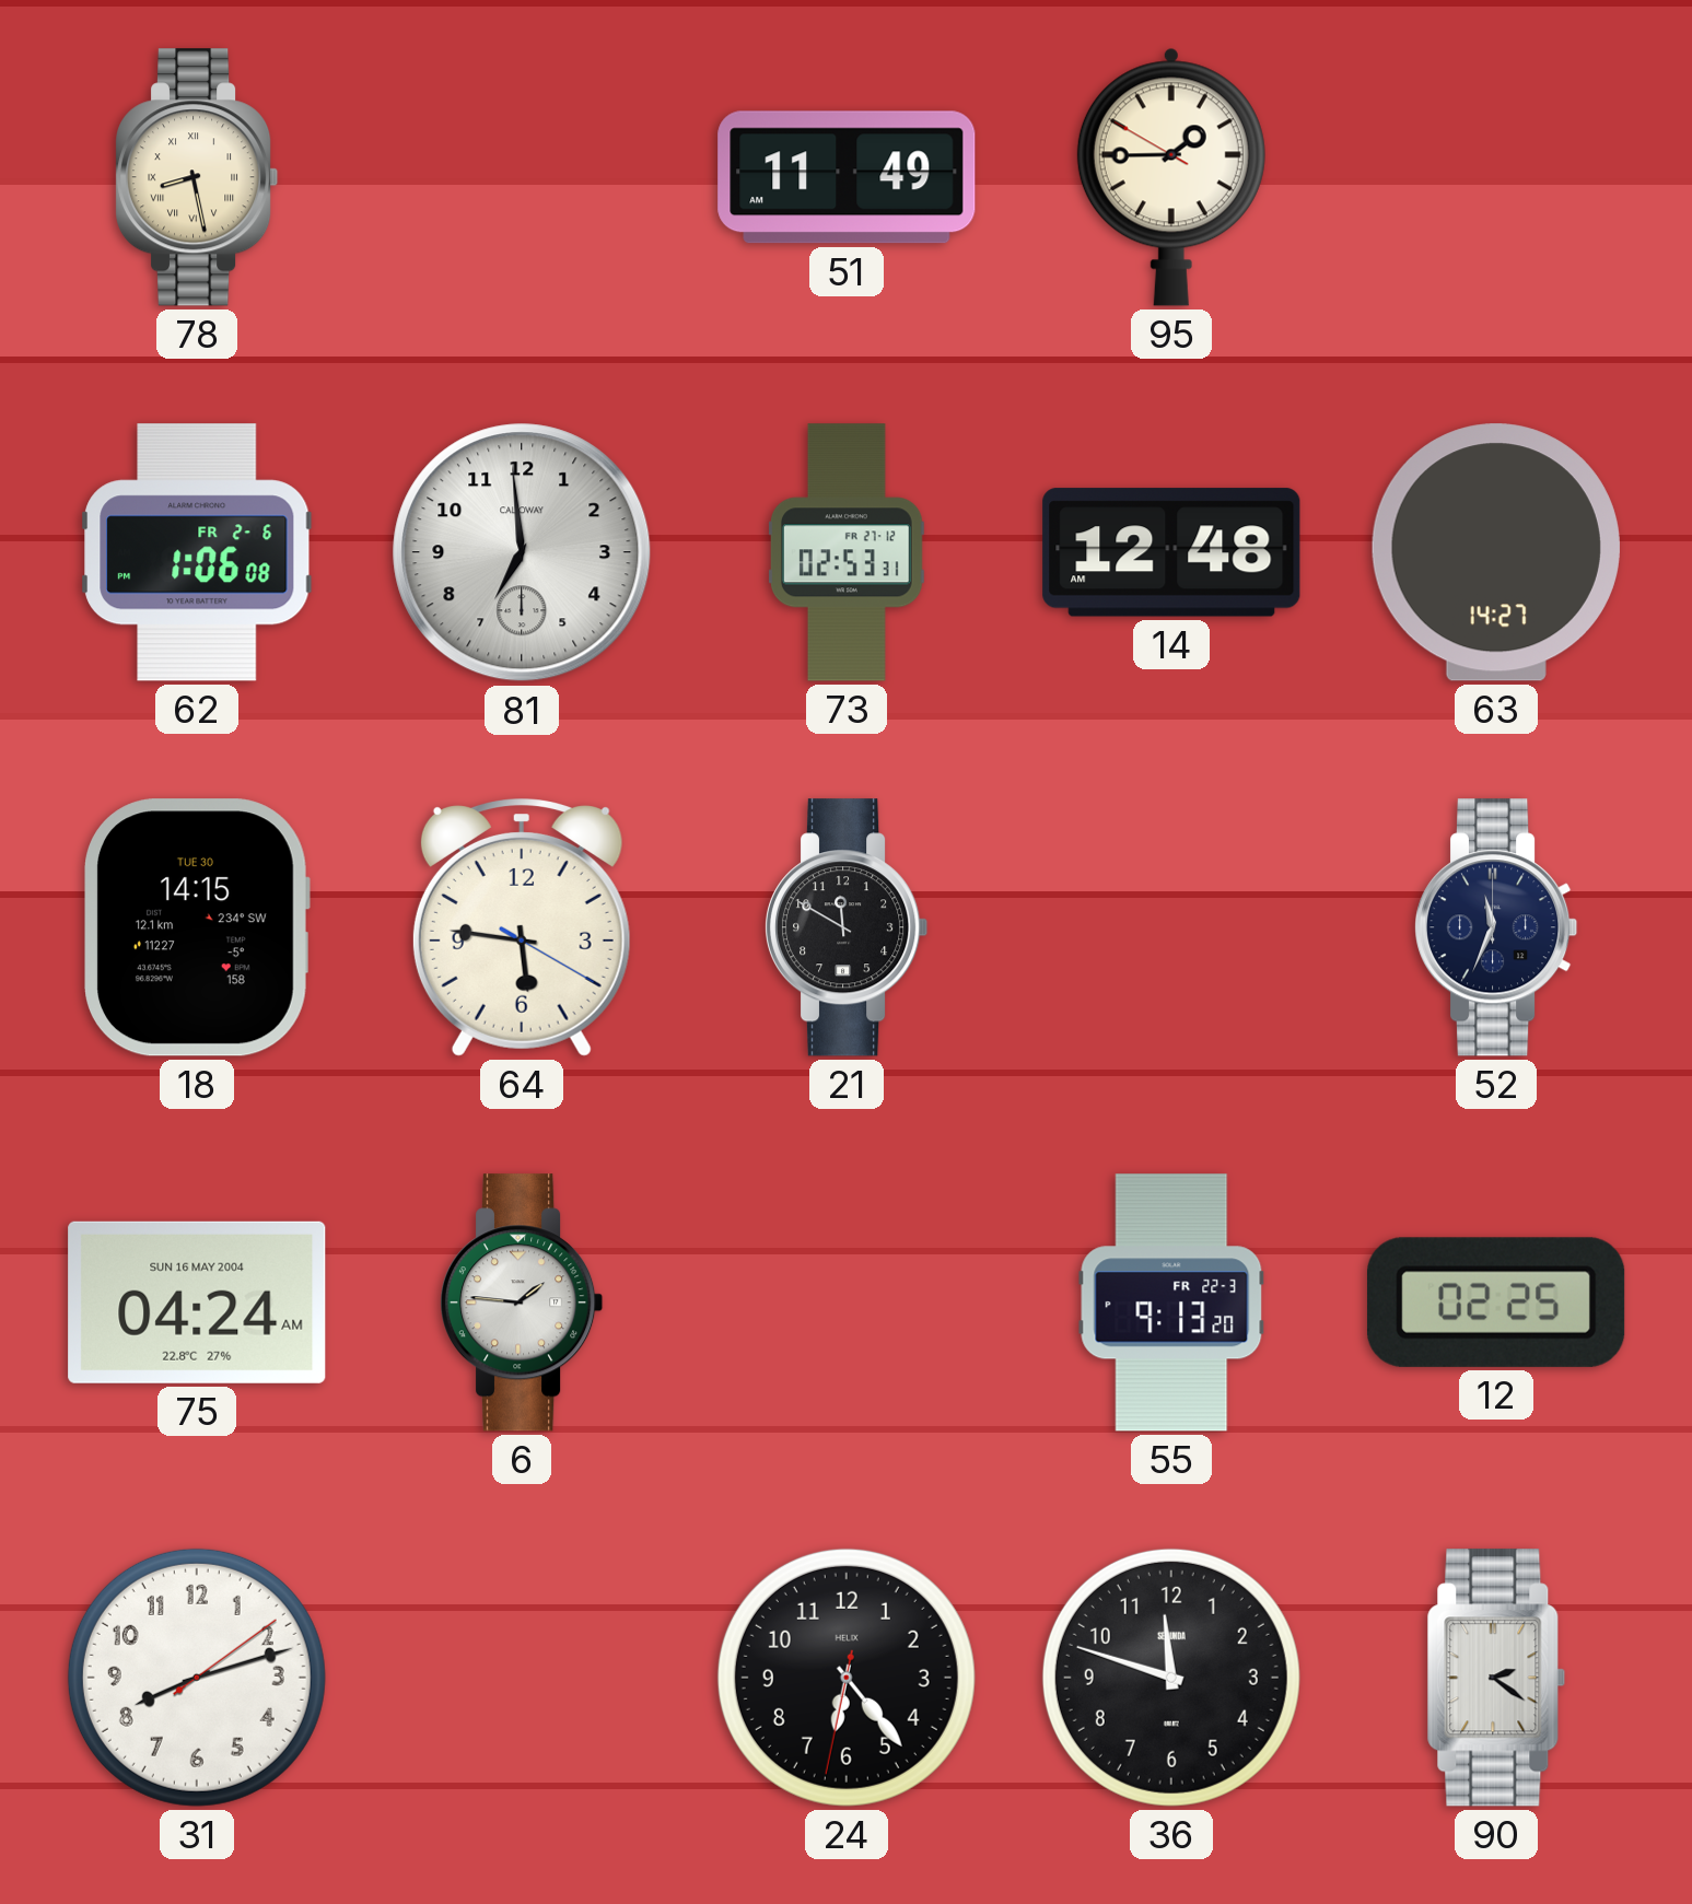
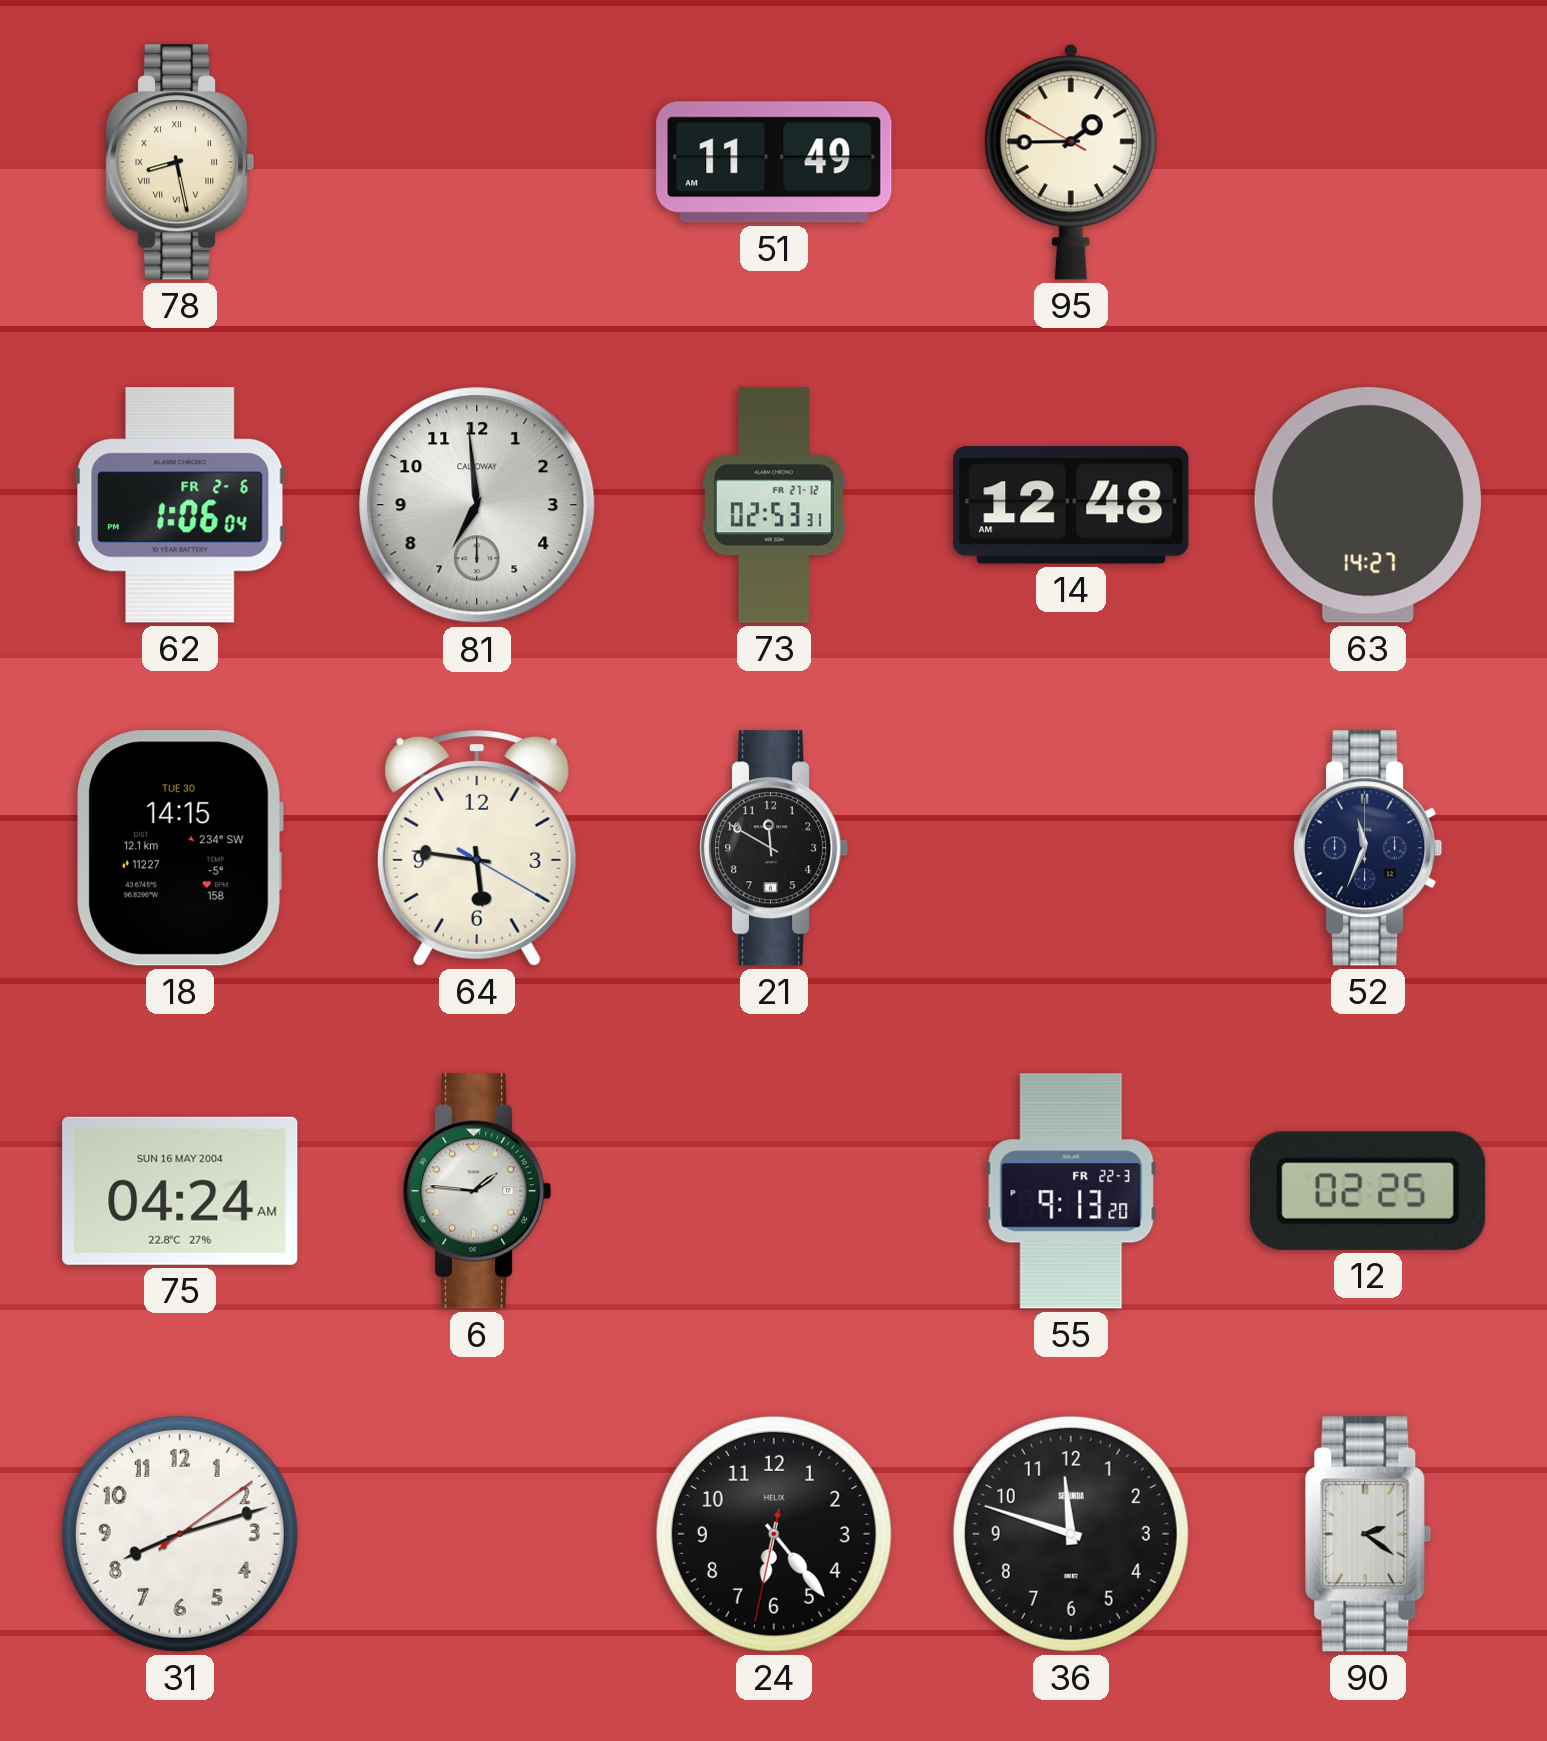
62: 1:06:08 -> 1:06:04 (180, 505)
